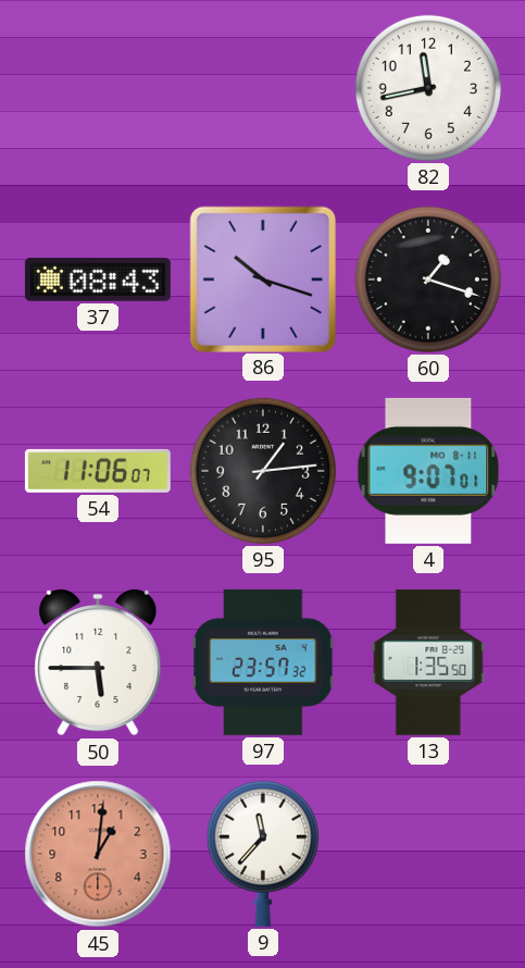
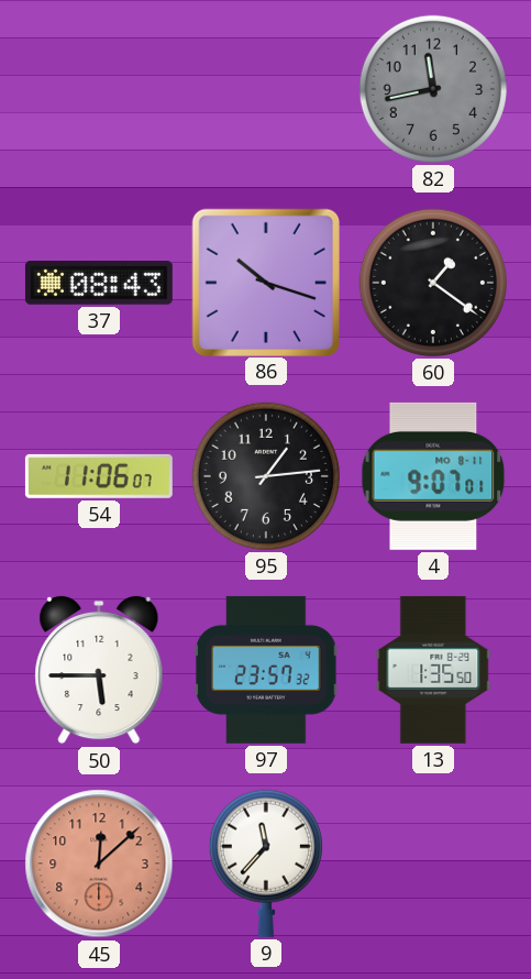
82 dial: white -> grey (433, 89)
60: 1:18 -> 1:21 (433, 283)
45: 1:01 -> 12:08 (99, 864)
